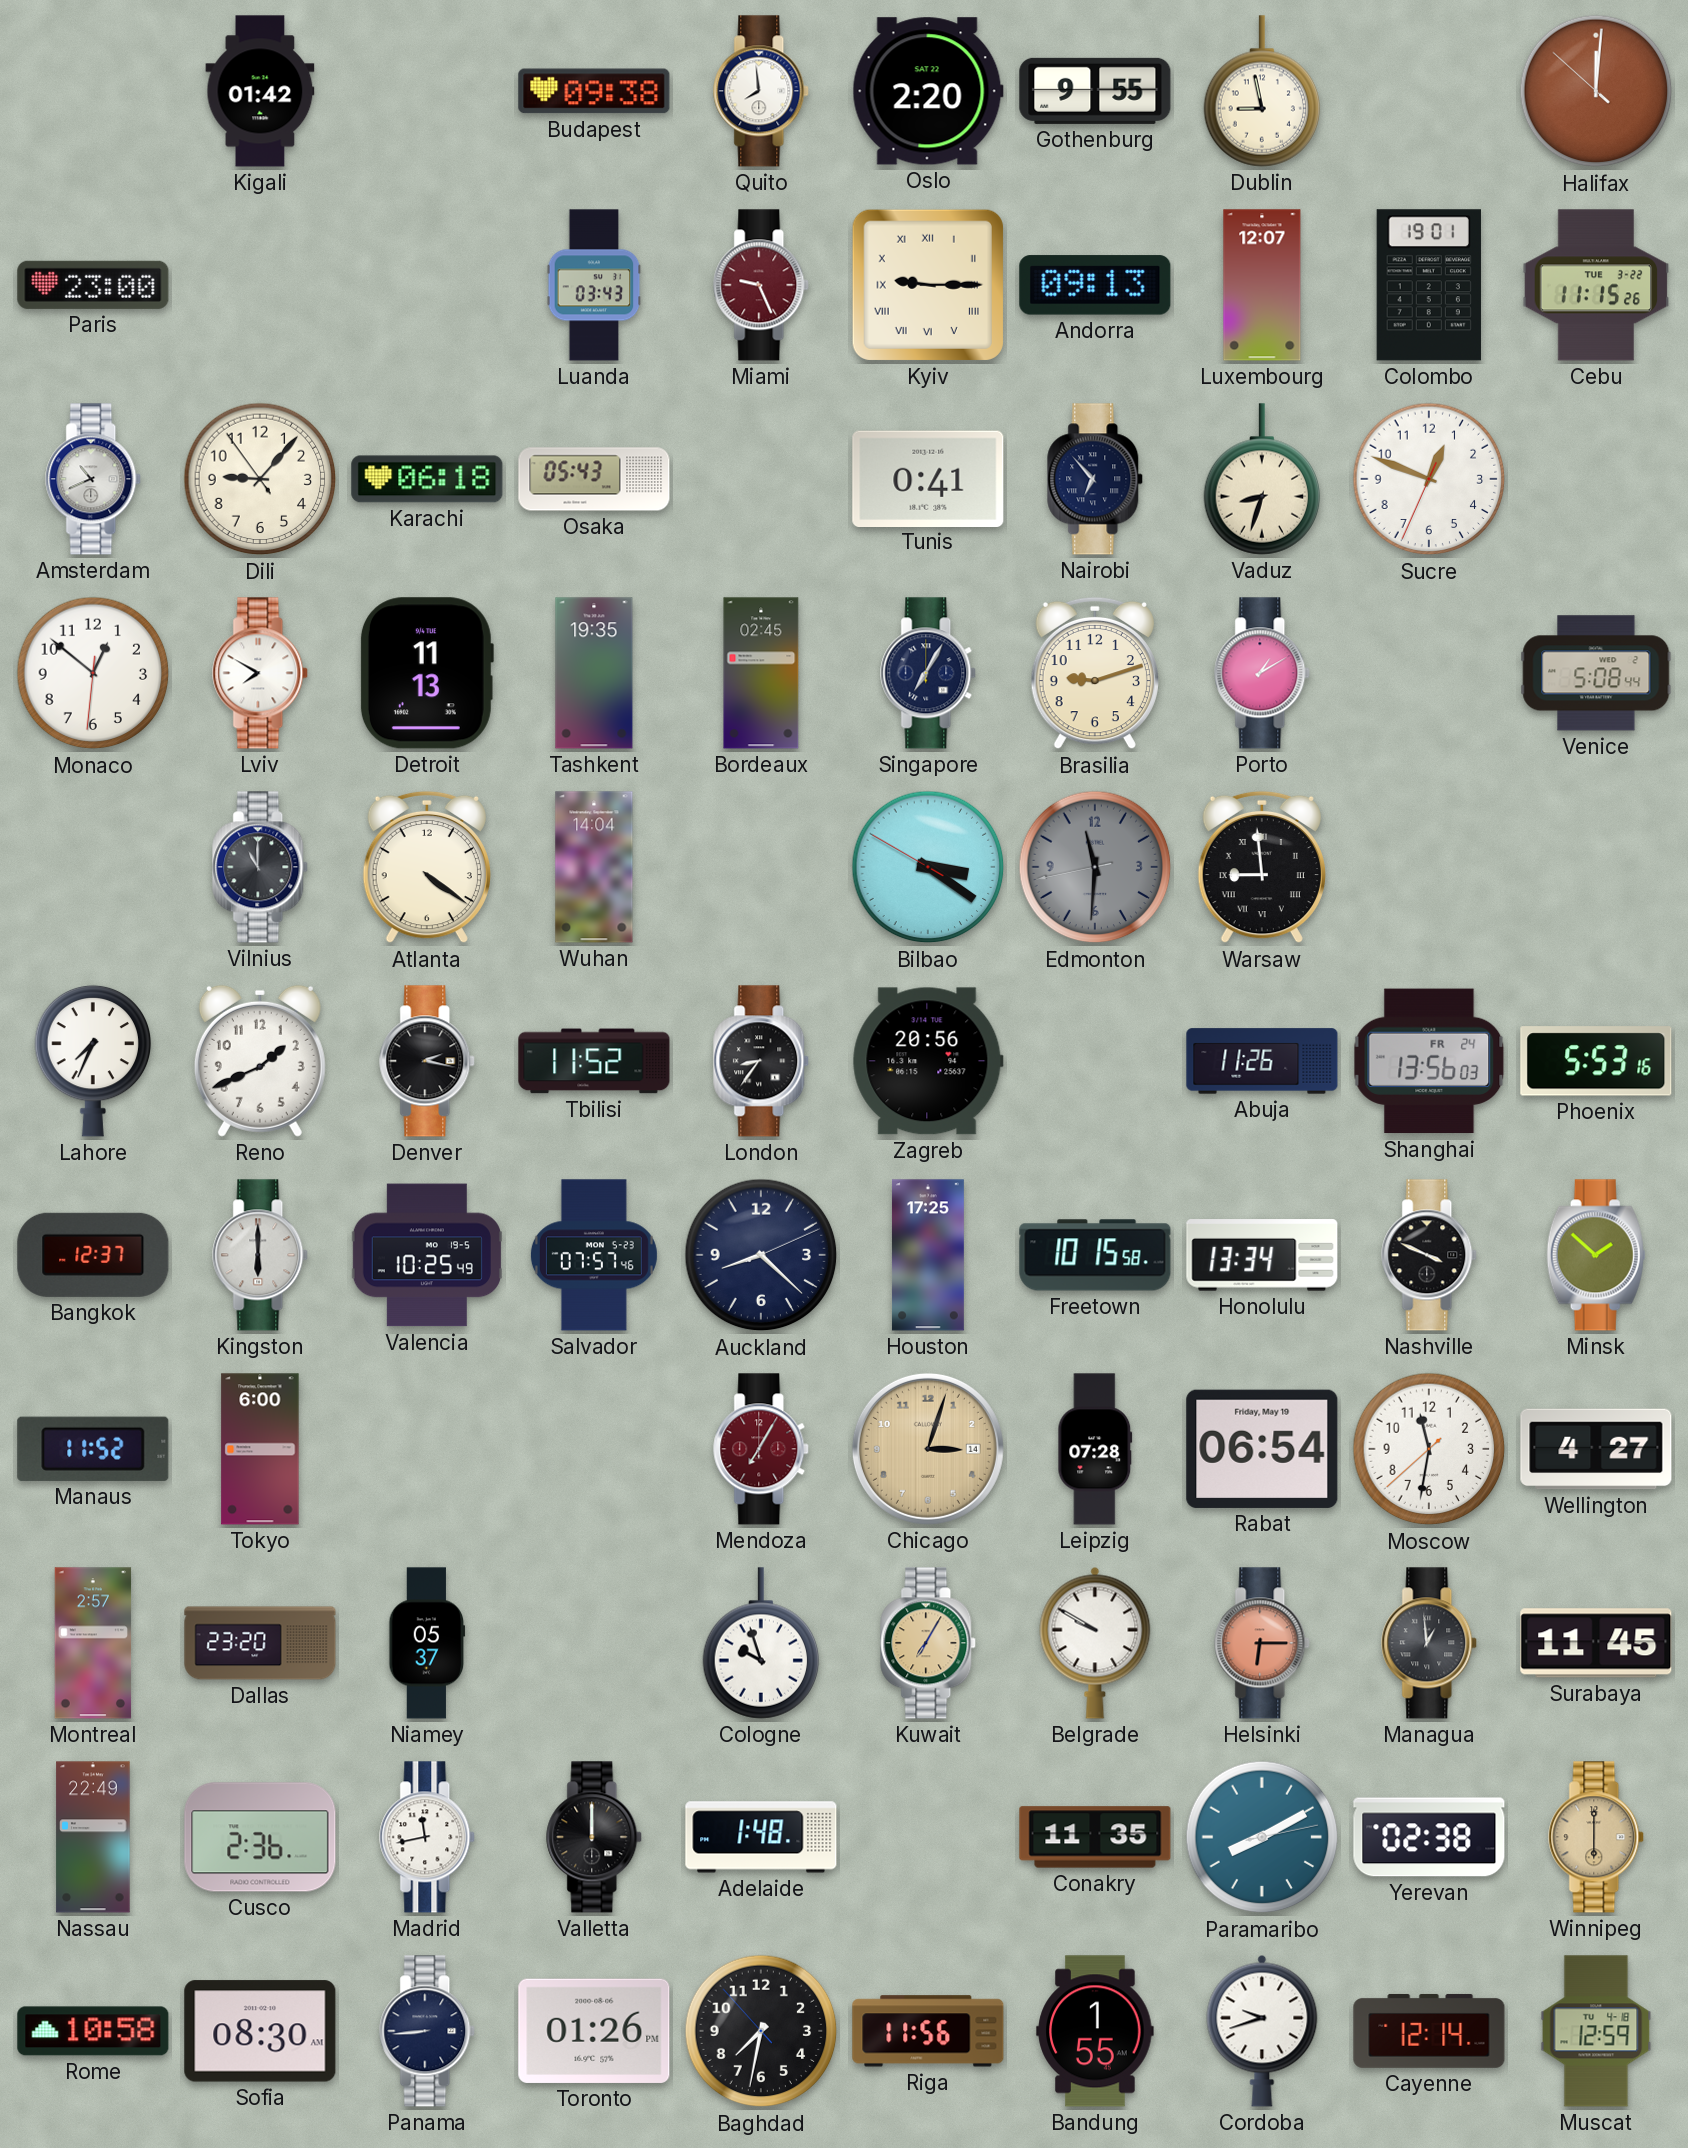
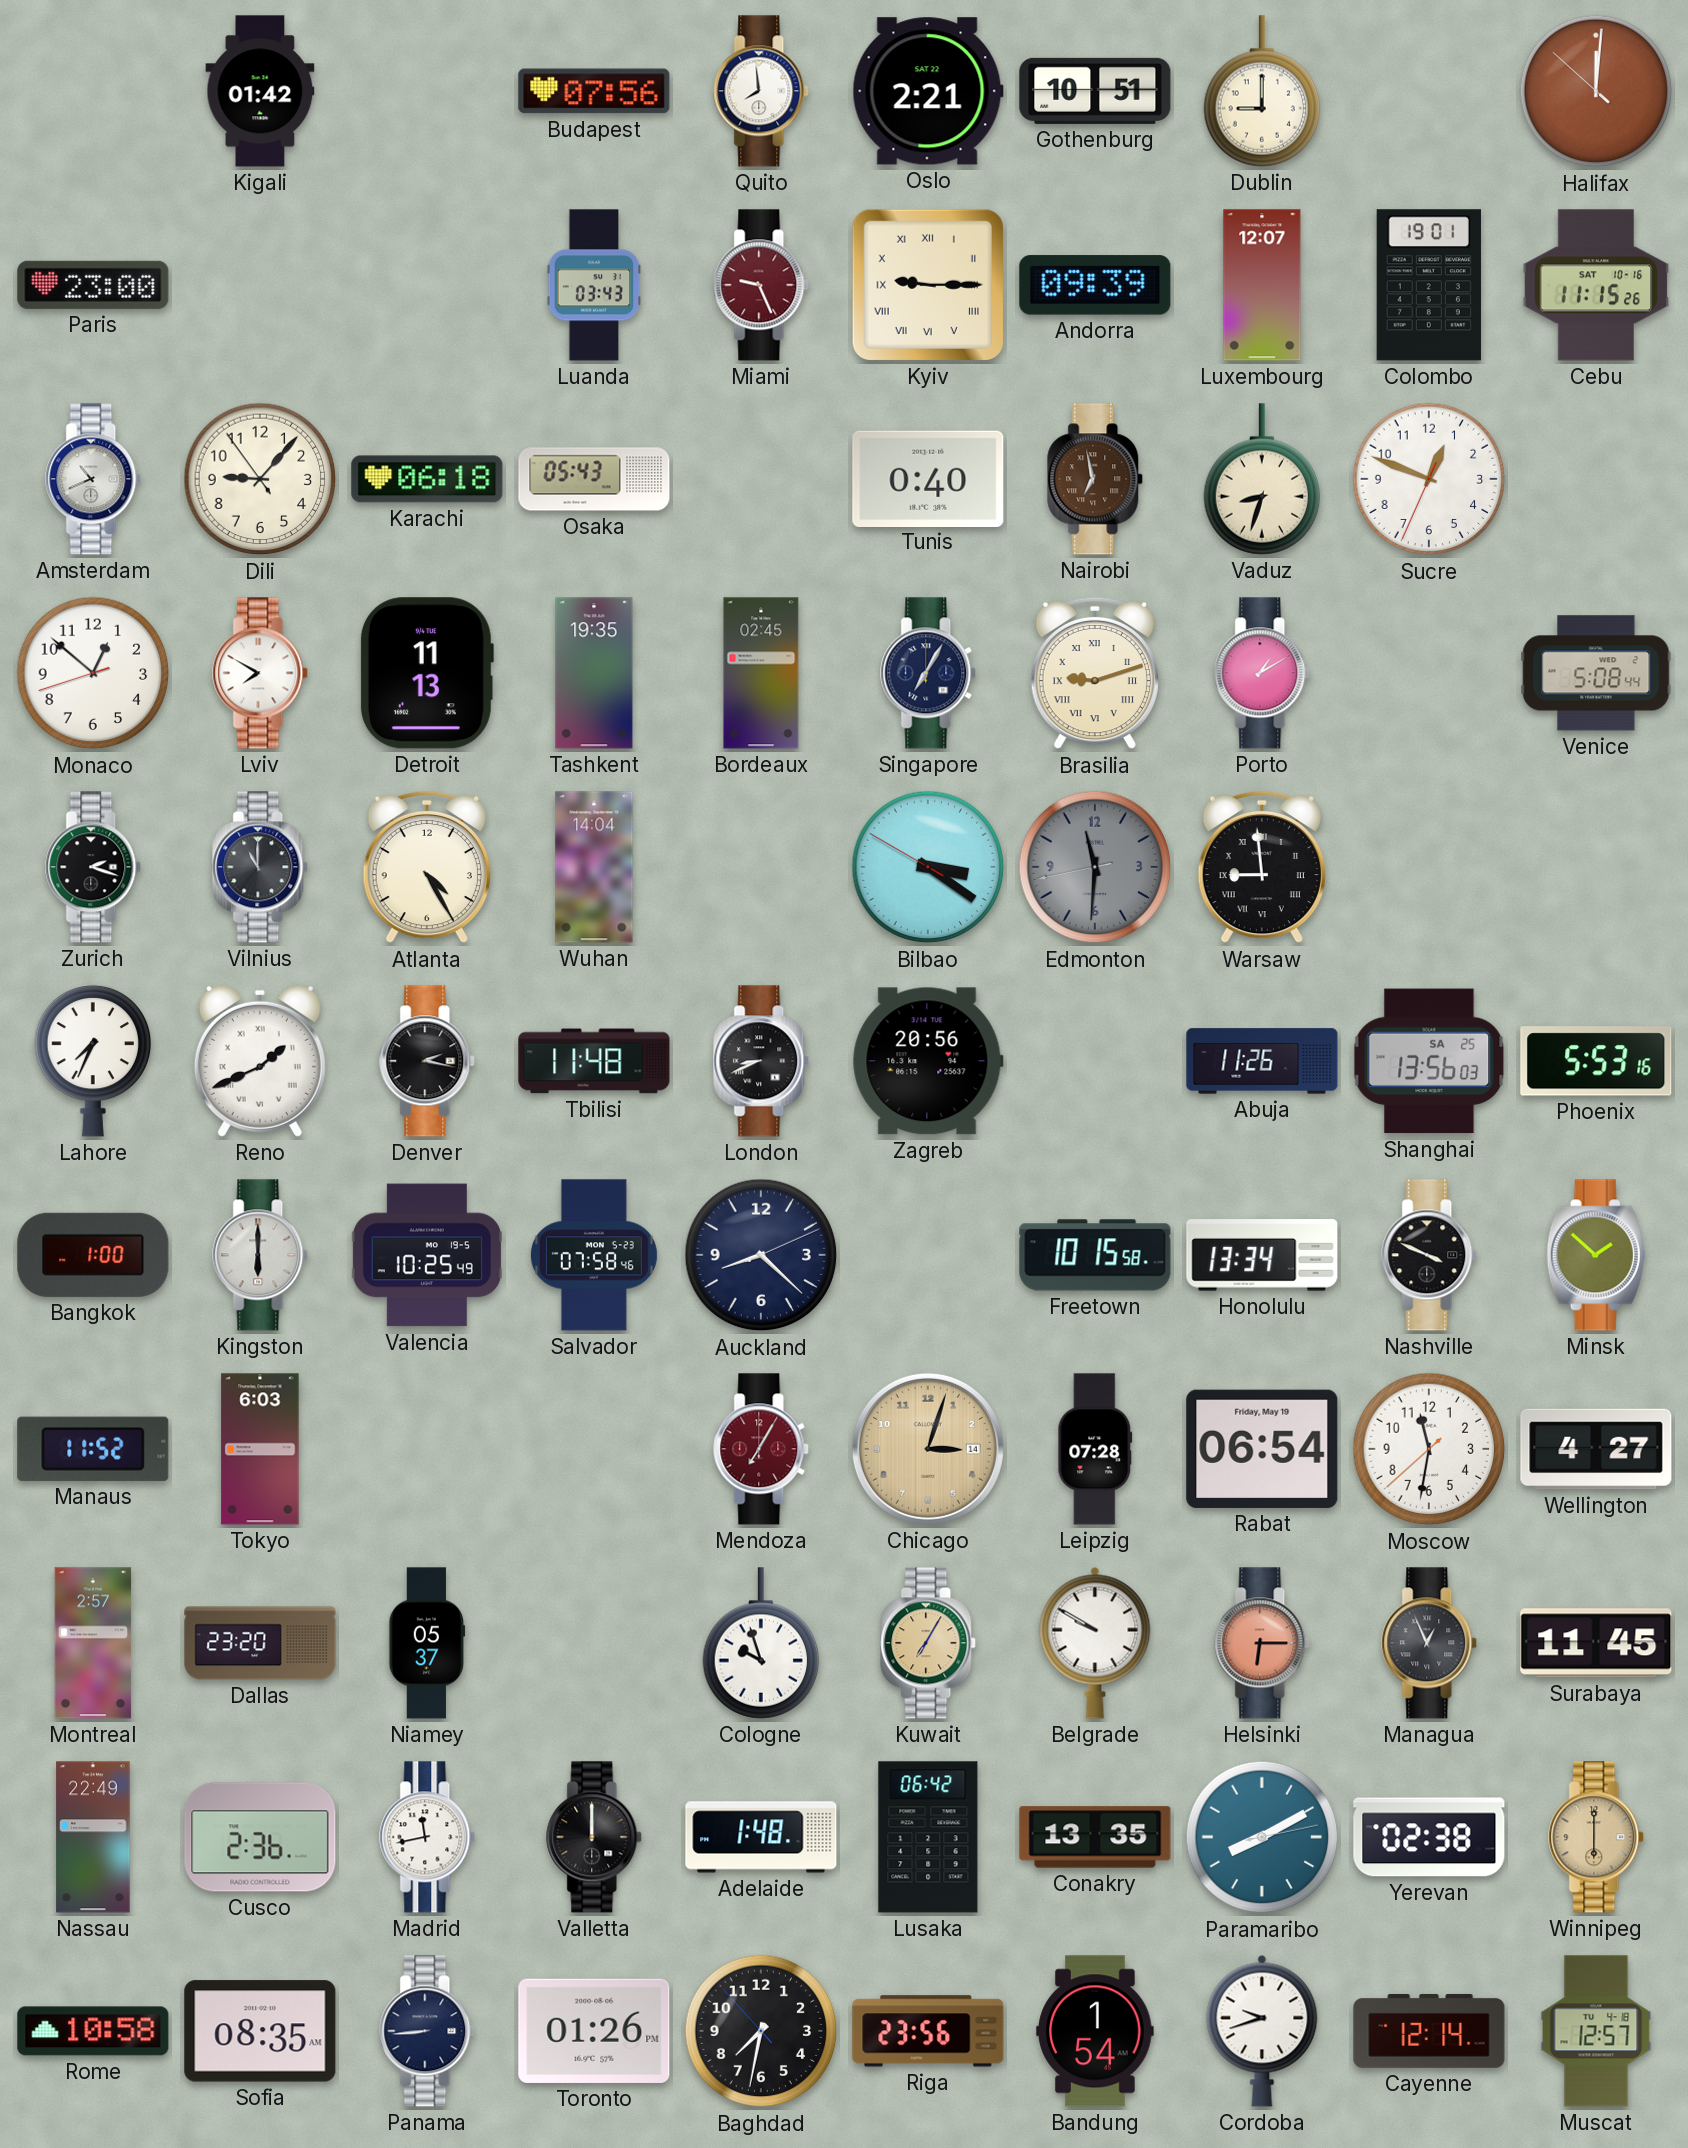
Budapest: 09:38 -> 07:56 (594, 91)
Oslo: 2:20 -> 2:21 (928, 91)
Gothenburg: 9:55 -> 10:51 (1095, 91)
Dublin: 8:58 -> 9:00 (1262, 91)
Andorra: 09:13 -> 09:39 (1095, 285)
Cebu date: TUE 3-22 -> SAT 10-16 (1596, 285)
Tunis: 0:41 -> 0:40 (928, 478)
Nairobi: 6:53 -> 6:58 (1096, 479)
Nairobi dial: navy -> brown (1096, 479)
Monaco: 12:51:31 -> 12:51:42 (93, 673)
Brasilia numerals: Arabic -> Roman (1095, 673)
Zurich: none -> 2:18 (94, 867)
Atlanta: 4:21 -> 4:25 (427, 867)
Reno numerals: Arabic -> Roman (260, 1061)
Tbilisi: 11:52 -> 11:48 (594, 1061)
London: 8:36 -> 8:41 (762, 1061)
Shanghai date: FR 24 -> SA 25 (1429, 1061)
Bangkok: 12:37 -> 1:00 (93, 1255)
Salvador: 07:57 -> 07:58 (594, 1255)
Houston: 17:25 -> none (928, 1255)
Tokyo: 6:00 -> 6:03 (260, 1449)
Managua: 12:59 -> 12:56 (1430, 1643)
Lusaka: none -> 06:42 (928, 1837)
Conakry: 11:35 -> 13:35 (1095, 1837)
Sofia: 08:30 -> 08:35 (260, 2031)
Riga: 11:56 -> 23:56 (928, 2031)
Bandung: 1:55 -> 1:54 (1095, 2031)
Muscat: 12:59 -> 12:57 (1596, 2031)
